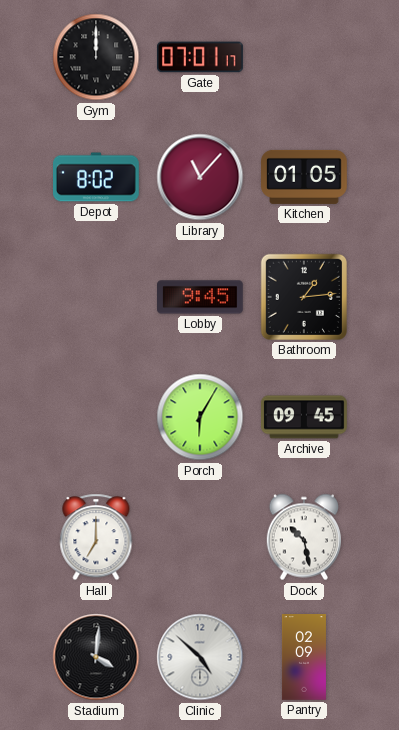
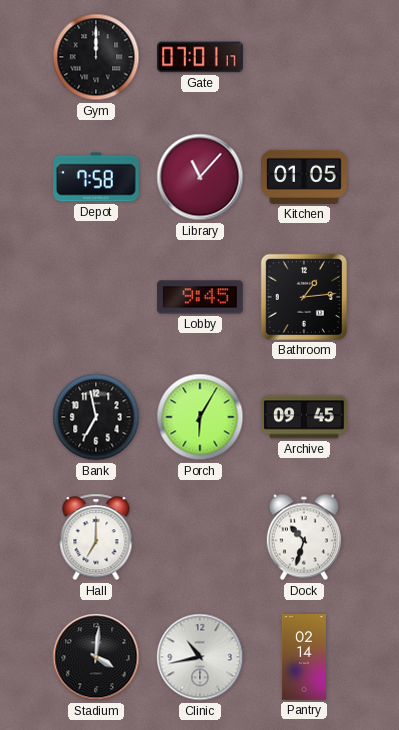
Depot: 8:02 -> 7:58 (97, 177)
Bank: none -> 6:58 (96, 417)
Dock: 10:28 -> 10:33 (303, 537)
Clinic: 4:52 -> 10:43 (200, 657)
Pantry: 02:09 -> 02:14 (304, 657)
